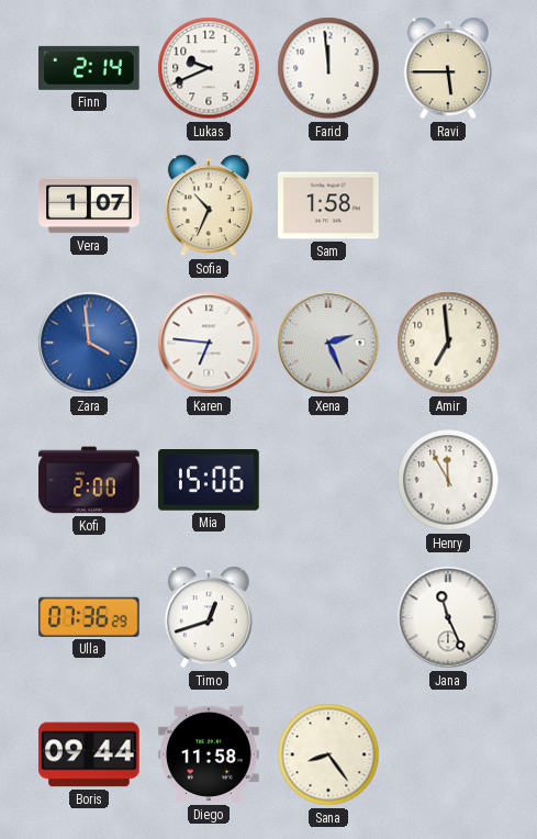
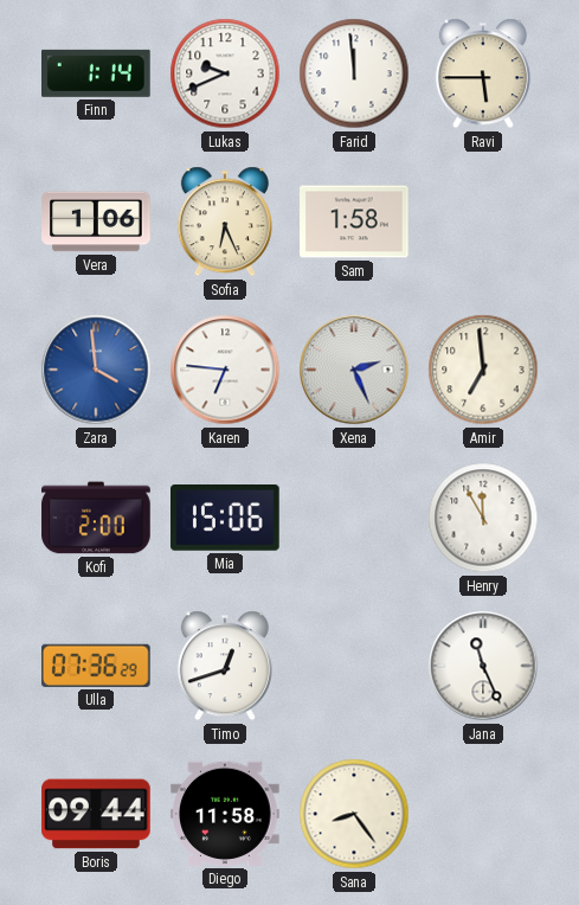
Finn: 2:14 -> 1:14 (97, 73)
Vera: 1:07 -> 1:06 (96, 222)
Sofia: 10:34 -> 6:26 (225, 222)
